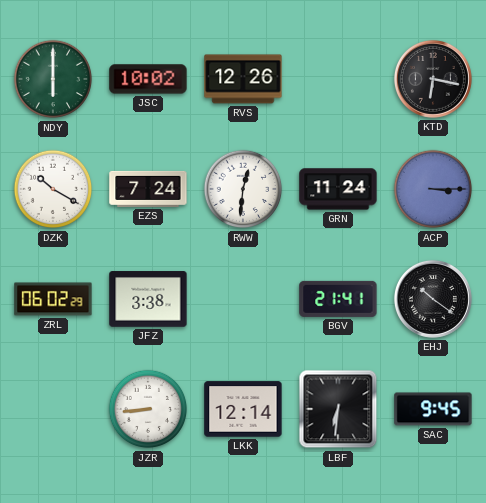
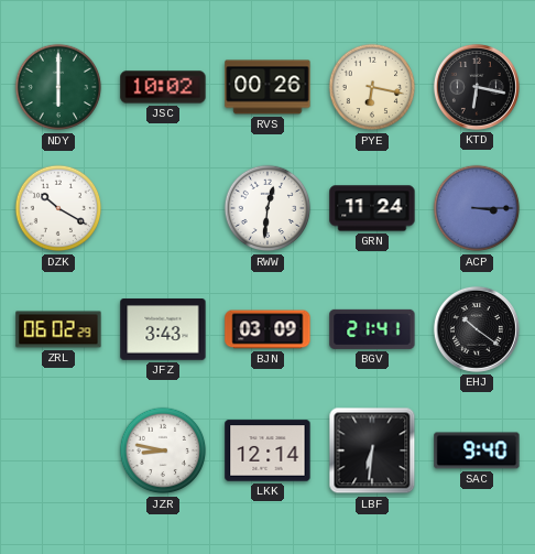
RVS: 12:26 -> 00:26 (267, 87)
PYE: none -> 6:17 (372, 87)
EZS: 7:24 -> none (148, 189)
JFZ: 3:38 -> 3:43 (163, 329)
BJN: none -> 03:09 (267, 329)
JZR: 8:44 -> 8:47 (163, 450)
SAC: 9:45 -> 9:40 (477, 450)
